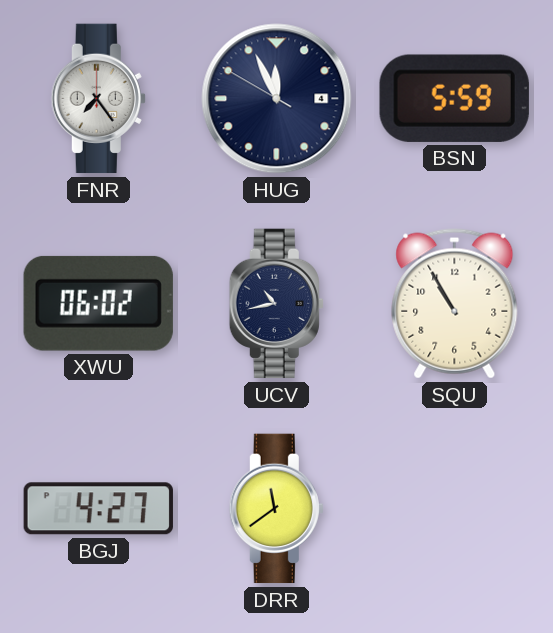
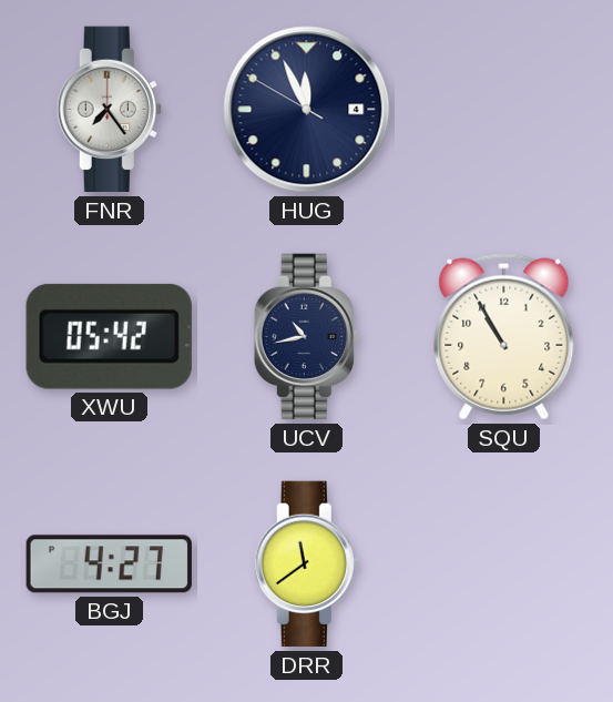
BSN: 5:59 -> none (454, 98)
XWU: 06:02 -> 05:42 (109, 336)
